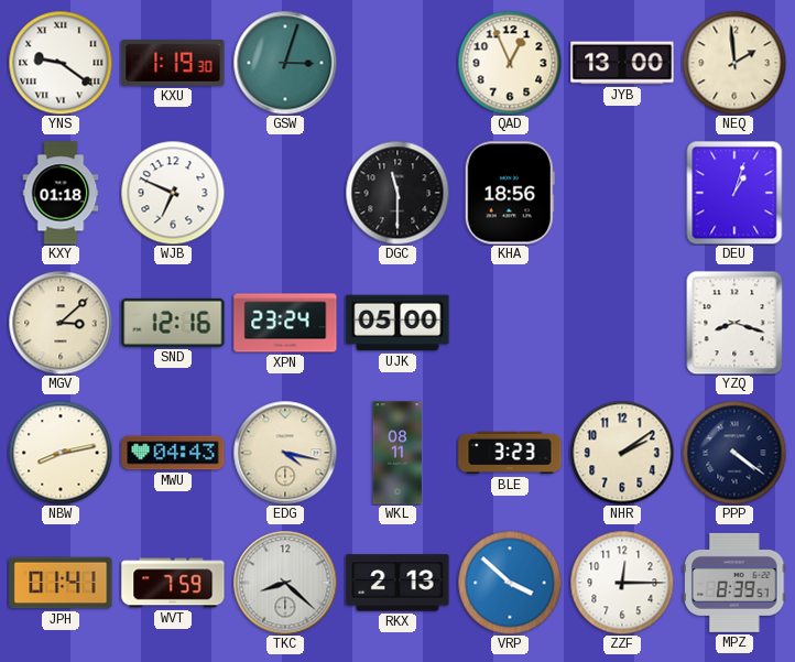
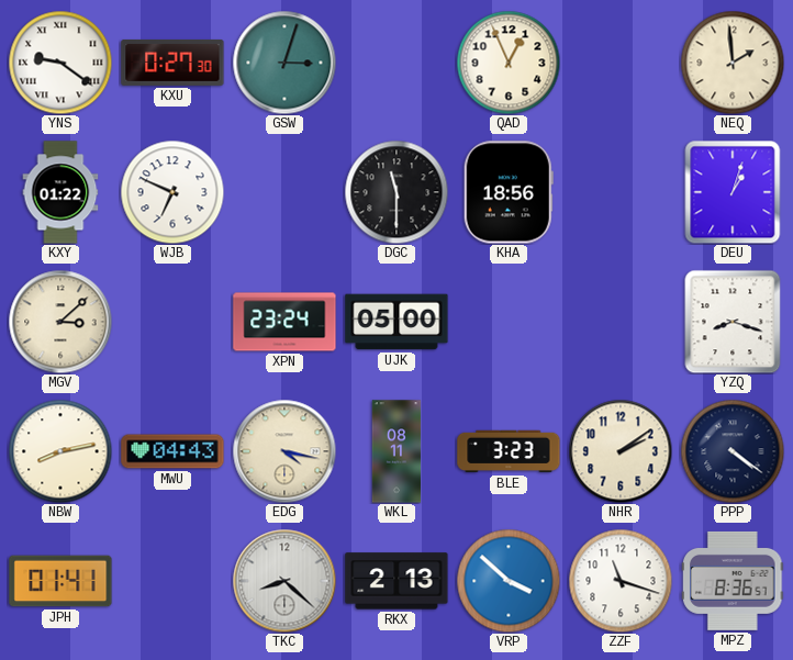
KXU: 1:19 -> 0:27 (172, 63)
JYB: 13:00 -> none (622, 63)
KXY: 01:18 -> 01:22 (60, 192)
SND: 12:16 -> none (173, 323)
WVT: 7:59 -> none (173, 583)
ZZF: 12:15 -> 11:18 (621, 581)
MPZ: 8:39 -> 8:36 (734, 581)
